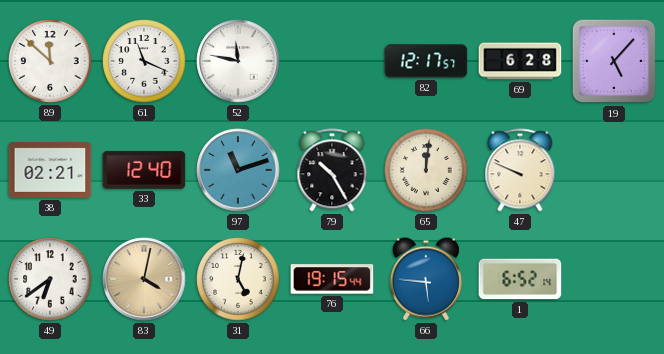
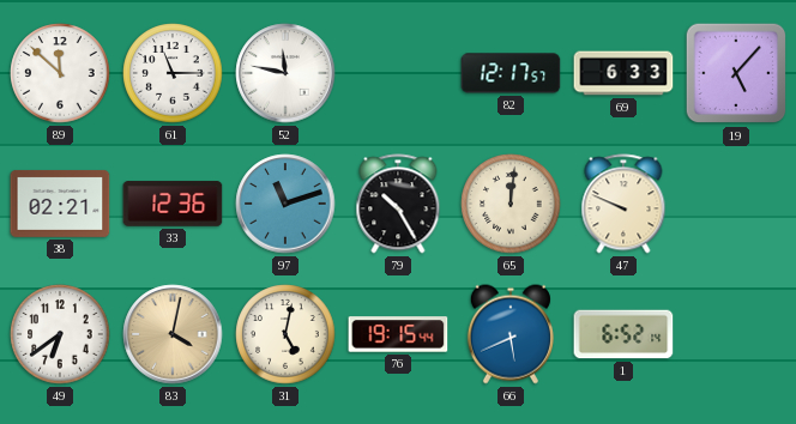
61: 11:19 -> 11:15 (173, 73)
69: 6:28 -> 6:33 (623, 73)
33: 12:40 -> 12:36 (173, 204)
66: 5:46 -> 5:41 (511, 334)
